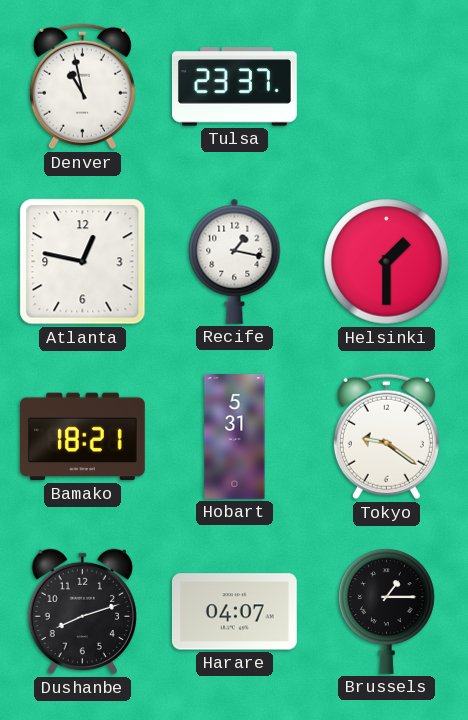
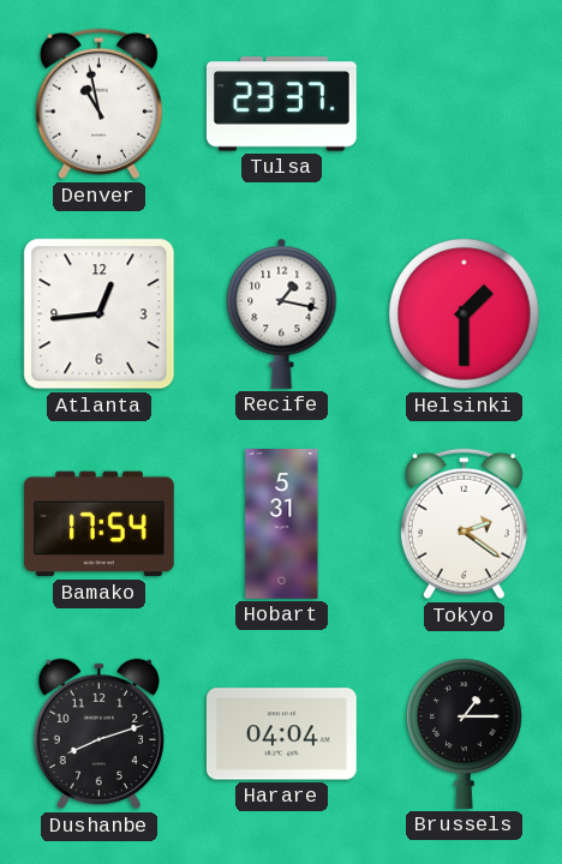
Atlanta: 12:47 -> 12:44 (100, 314)
Bamako: 18:21 -> 17:54 (98, 524)
Tokyo: 9:21 -> 2:21 (464, 524)
Harare: 04:07 -> 04:04 (281, 734)
